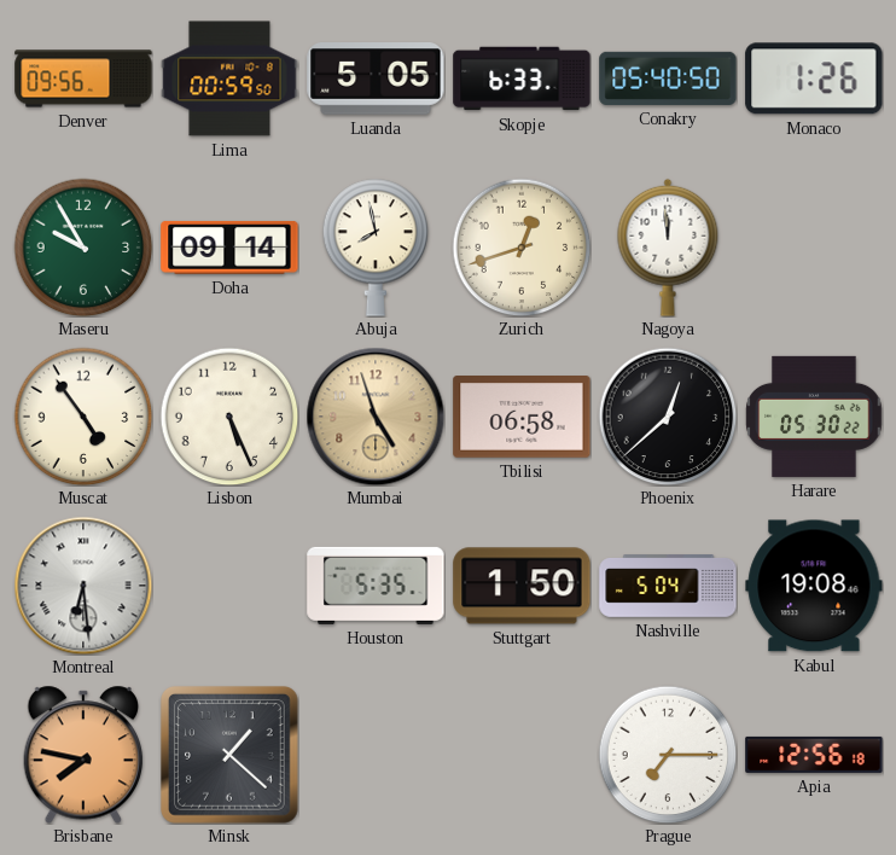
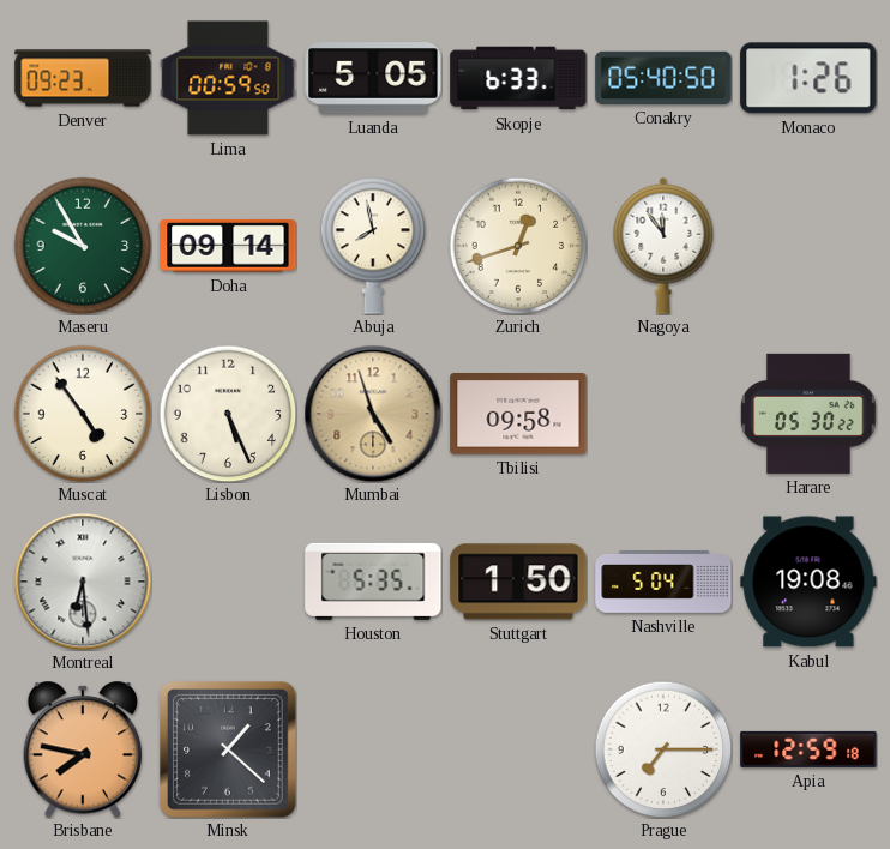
Denver: 09:56 -> 09:23 (83, 78)
Nagoya: 11:59 -> 11:54 (663, 246)
Tbilisi: 06:58 -> 09:58 (518, 415)
Phoenix: 12:38 -> none (668, 417)
Apia: 12:56 -> 12:59 (808, 749)
